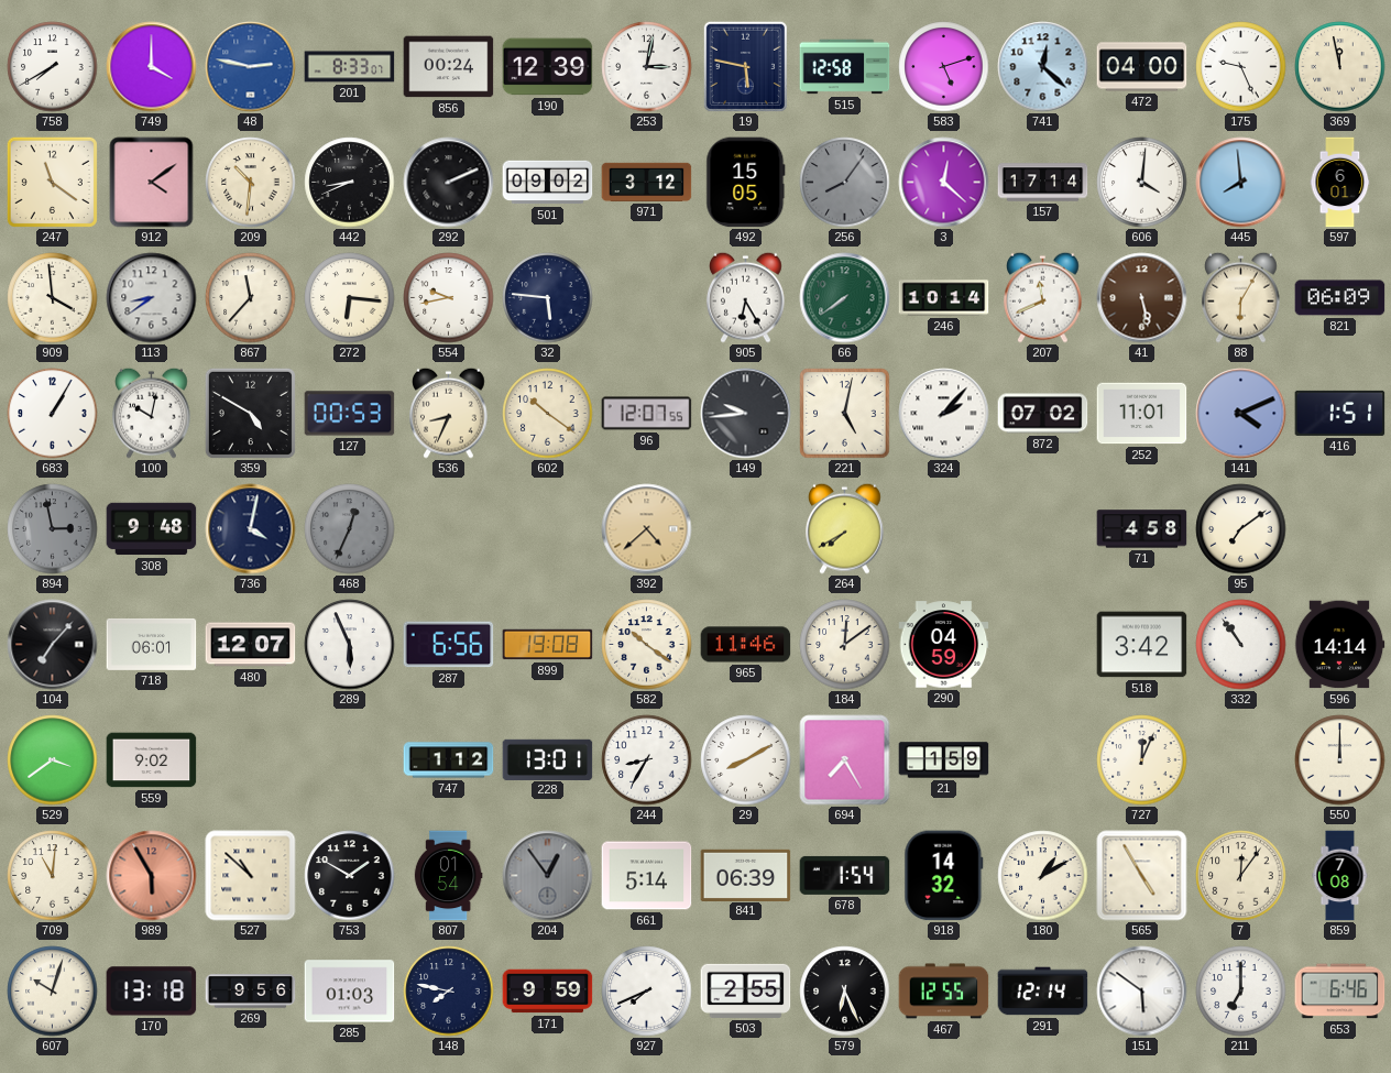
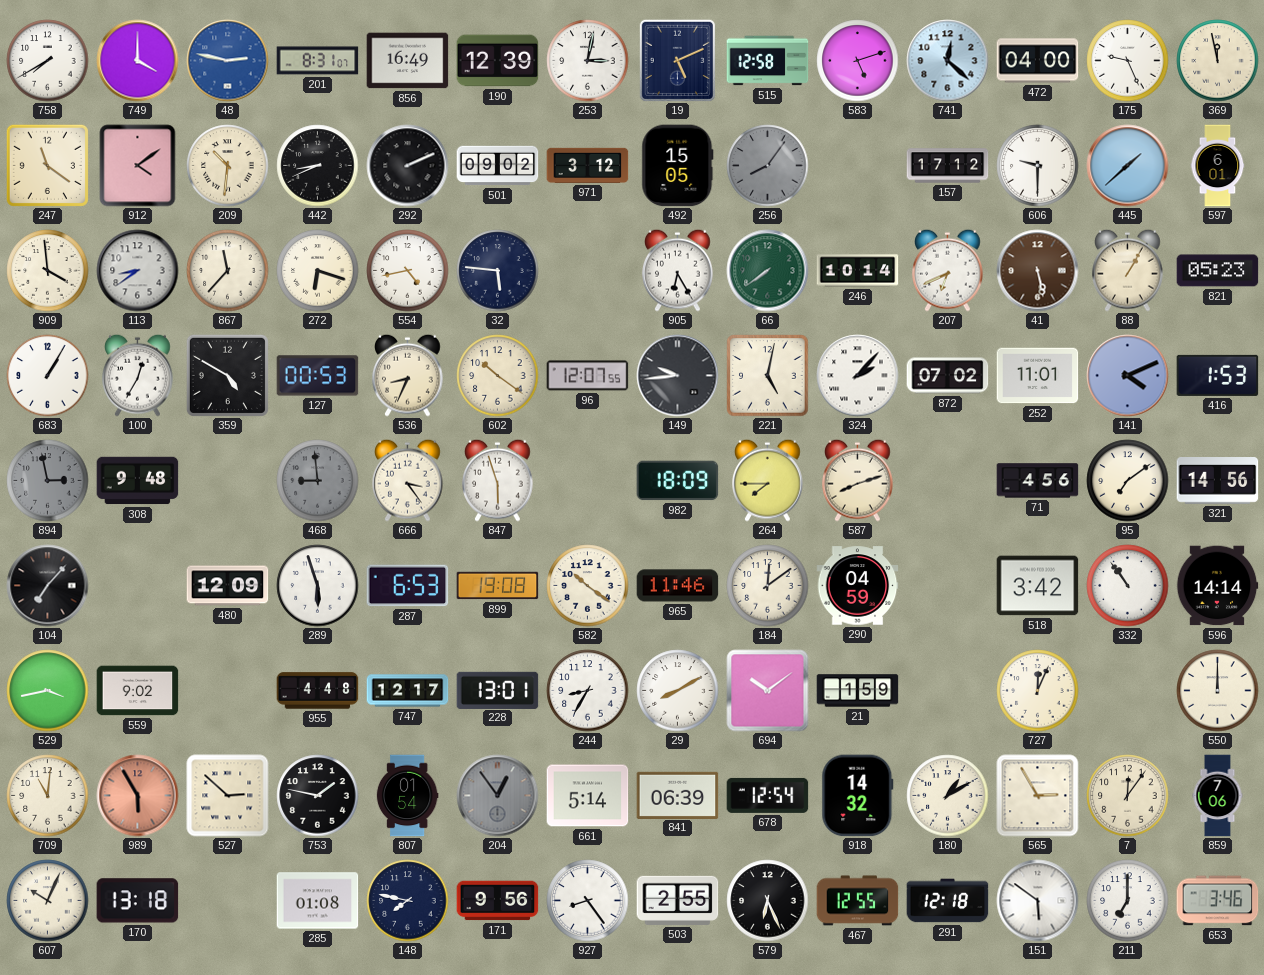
201: 8:33 -> 8:31 (318, 61)
856: 00:24 -> 16:49 (408, 61)
19: 5:47 -> 5:11 (677, 60)
3: 12:22 -> none (944, 183)
157: 17:14 -> 17:12 (948, 166)
606: 4:01 -> 9:30 (1038, 166)
445: 7:59 -> 1:38 (1128, 166)
272: 6:16 -> 6:18 (318, 271)
554: 9:43 -> 4:43 (408, 271)
207: 11:41 -> 6:41 (948, 270)
88: 6:05 -> 1:05 (1128, 270)
821: 06:09 -> 05:23 (1218, 271)
100: 10:02 -> 12:35 (138, 375)
416: 1:51 -> 1:53 (1218, 375)
736: 4:02 -> none (251, 529)
468: 12:34 -> 8:59 (318, 481)
666: none -> 3:24 (408, 480)
847: none -> 5:57 (498, 480)
392: 4:38 -> none (647, 529)
982: none -> 18:09 (678, 481)
264: 7:40 -> 7:45 (768, 480)
587: none -> 8:12 (858, 480)
71: 4:58 -> 4:56 (1038, 481)
321: none -> 14:56 (1218, 481)
718: 06:01 -> none (152, 644)
480: 12:07 -> 12:09 (228, 586)
289: 5:56 -> 5:57 (318, 586)
287: 6:56 -> 6:53 (408, 586)
529: 3:39 -> 3:43 (48, 691)
955: none -> 4:48 (318, 691)
747: 1:12 -> 12:17 (408, 691)
694: 7:25 -> 10:09 (768, 691)
527: 10:52 -> 2:52 (228, 796)
753: 1:50 -> 1:47 (318, 796)
678: 1:54 -> 12:54 (768, 795)
565: 4:55 -> 2:55 (1038, 796)
859: 7:08 -> 7:06 (1218, 796)
607: 10:03 -> 10:04 (48, 901)
269: 9:56 -> none (251, 992)
285: 01:03 -> 01:08 (318, 901)
171: 9:59 -> 9:56 (498, 901)
927: 7:41 -> 8:24 (588, 901)
291: 12:14 -> 12:18 (948, 901)
653: 6:46 -> 3:46 (1218, 901)
